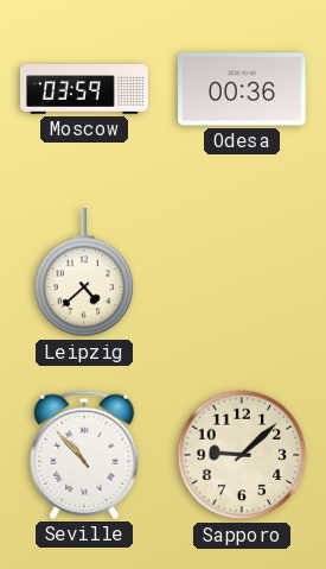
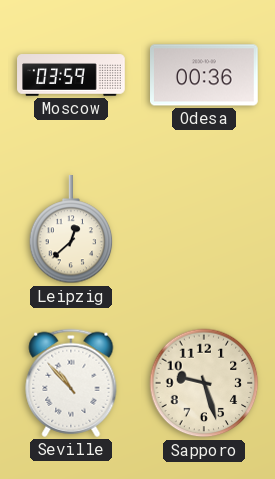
Leipzig: 4:38 -> 12:38 (71, 230)
Sapporo: 9:08 -> 9:27 (204, 383)
